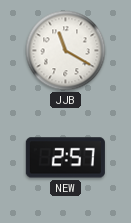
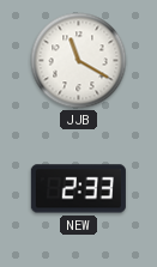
NEW: 2:57 -> 2:33 (78, 189)
